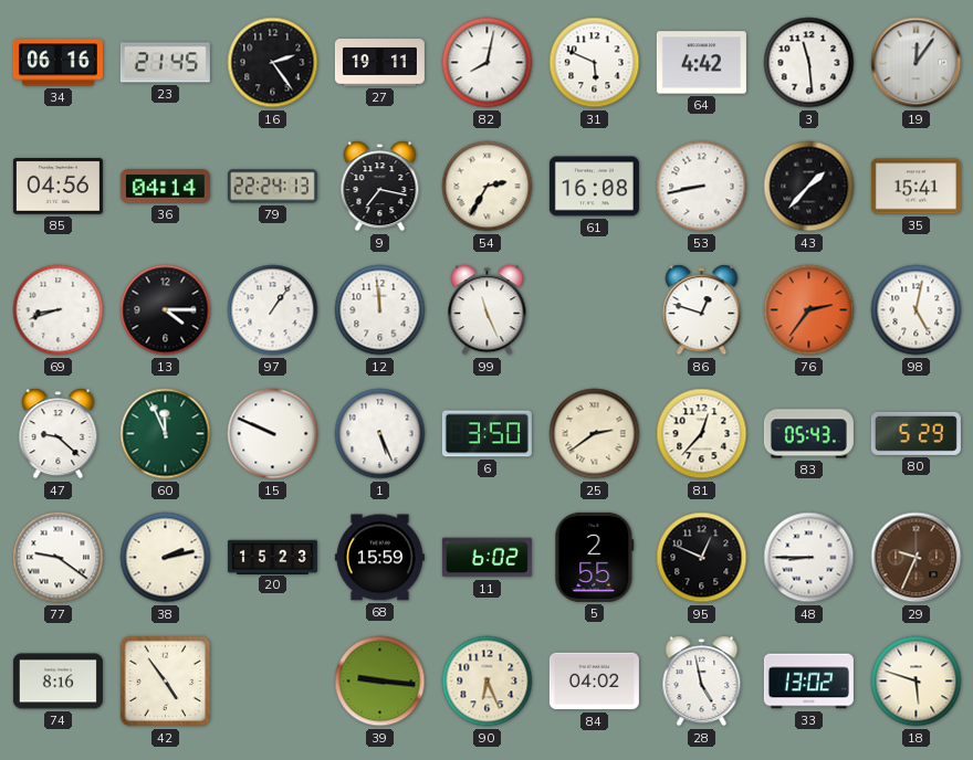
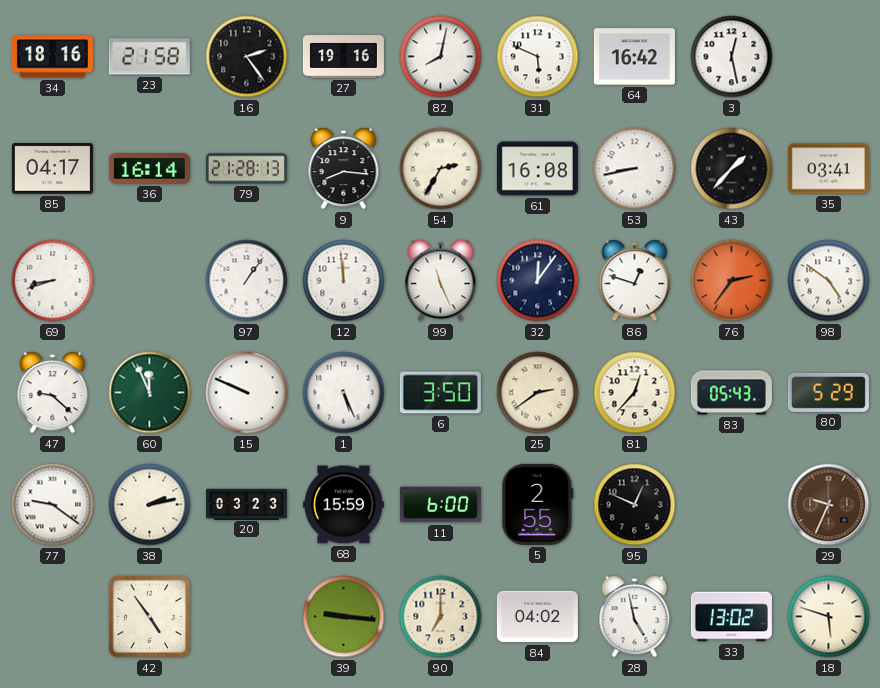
34: 06:16 -> 18:16 (52, 57)
23: 21:45 -> 21:58 (149, 57)
27: 19:11 -> 19:16 (343, 57)
64: 4:42 -> 16:42 (634, 57)
3: 11:29 -> 12:28 (732, 57)
19: 12:06 -> none (917, 63)
85: 04:56 -> 04:17 (52, 169)
36: 04:14 -> 16:14 (149, 169)
79: 22:24 -> 21:28 (246, 169)
9: 7:17 -> 8:16 (344, 169)
35: 15:41 -> 03:41 (828, 169)
13: 4:15 -> none (166, 310)
32: none -> 12:06 (538, 281)
98: 5:02 -> 4:51 (829, 281)
20: 15:23 -> 03:23 (246, 504)
11: 6:02 -> 6:00 (440, 505)
48: 8:45 -> none (809, 558)
74: 8:16 -> none (57, 682)
90: 6:26 -> 7:00 (441, 617)
